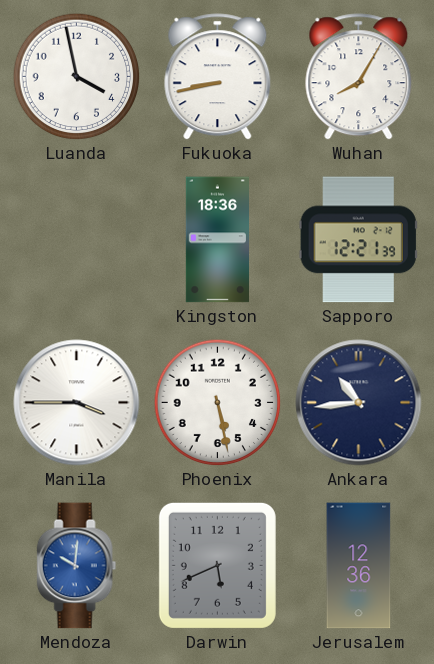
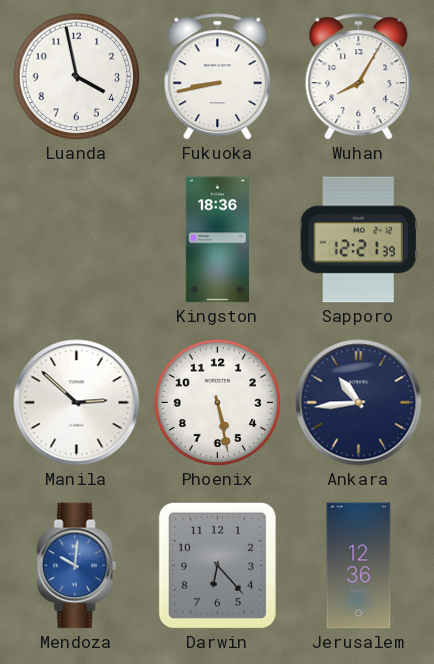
Manila: 3:45 -> 2:52 (77, 403)
Darwin: 5:41 -> 6:23 (217, 565)
